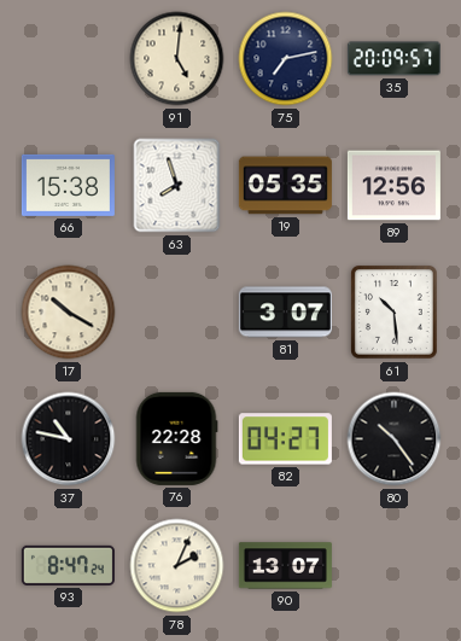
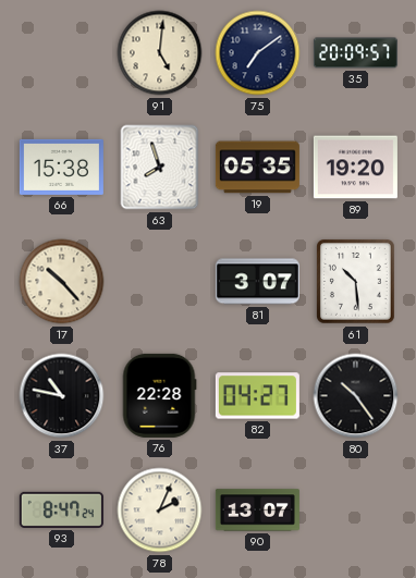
75: 7:13 -> 7:09 (258, 53)
89: 12:56 -> 19:20 (355, 168)
17: 10:20 -> 10:23 (62, 282)
